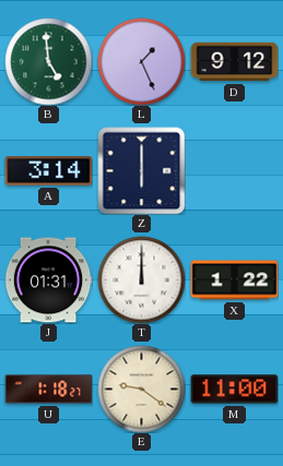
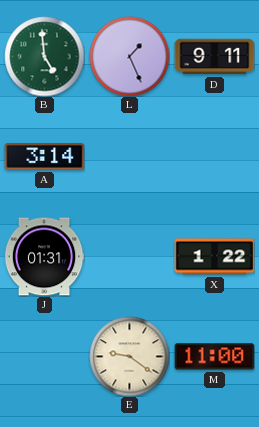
D: 9:12 -> 9:11 (214, 57)
Z: 6:00 -> none (141, 170)
T: 12:00 -> none (141, 279)
U: 1:18 -> none (48, 390)
